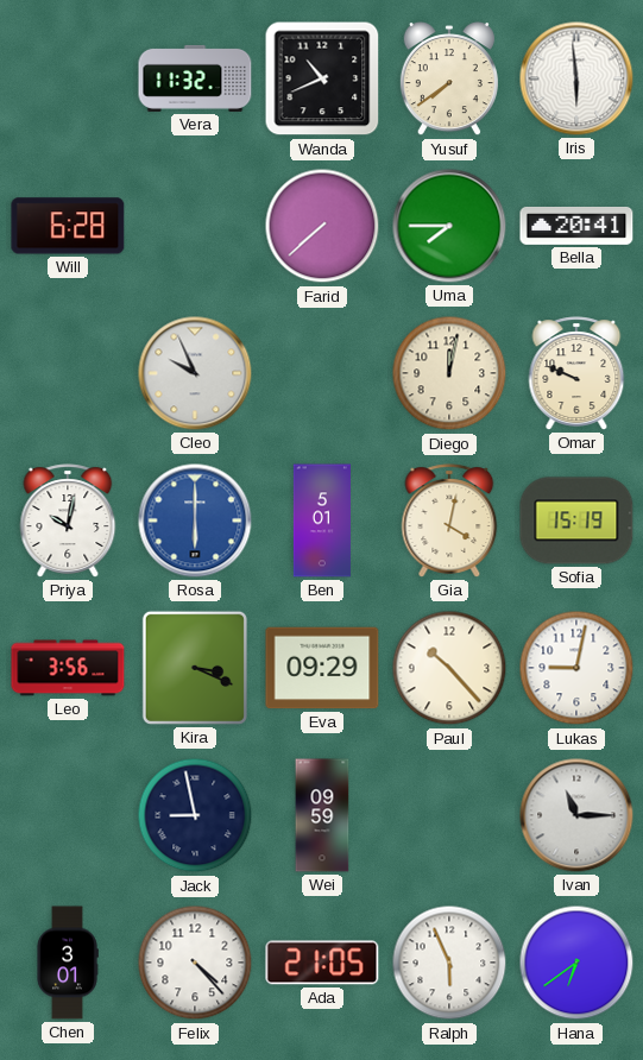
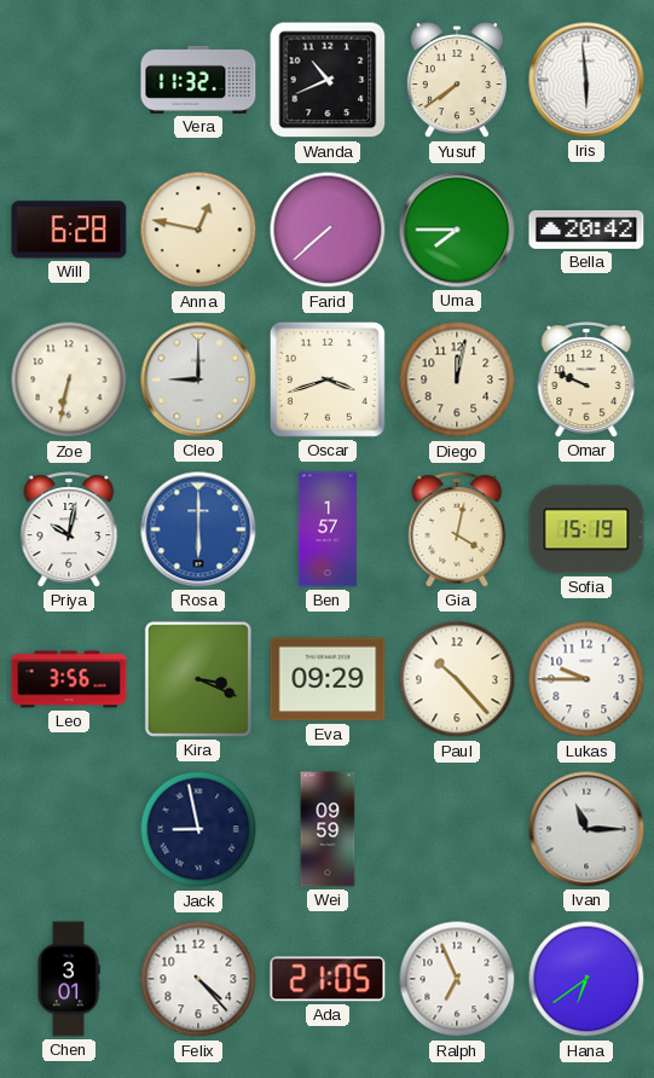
Anna: none -> 12:47 (198, 230)
Bella: 20:41 -> 20:42 (586, 230)
Zoe: none -> 6:32 (69, 379)
Cleo: 9:56 -> 9:00 (198, 379)
Oscar: none -> 3:42 (328, 379)
Ben: 5:01 -> 1:57 (328, 529)
Lukas: 9:02 -> 9:45 (586, 679)
Ralph: 5:56 -> 6:56 (457, 979)
